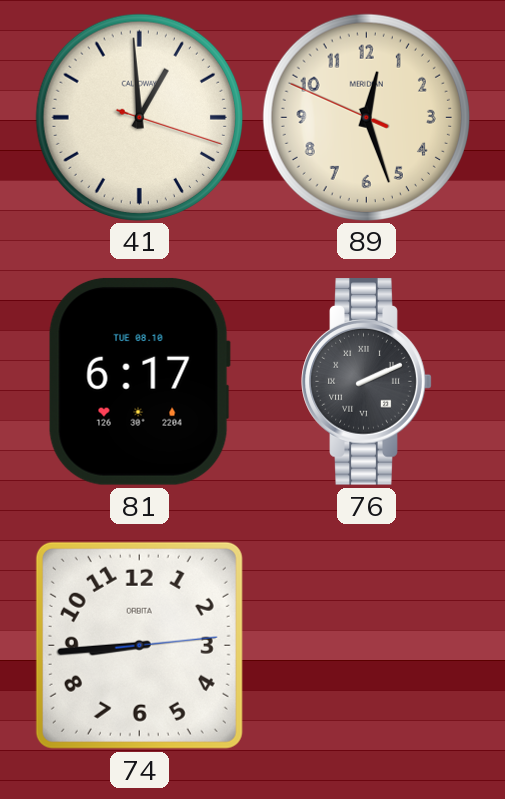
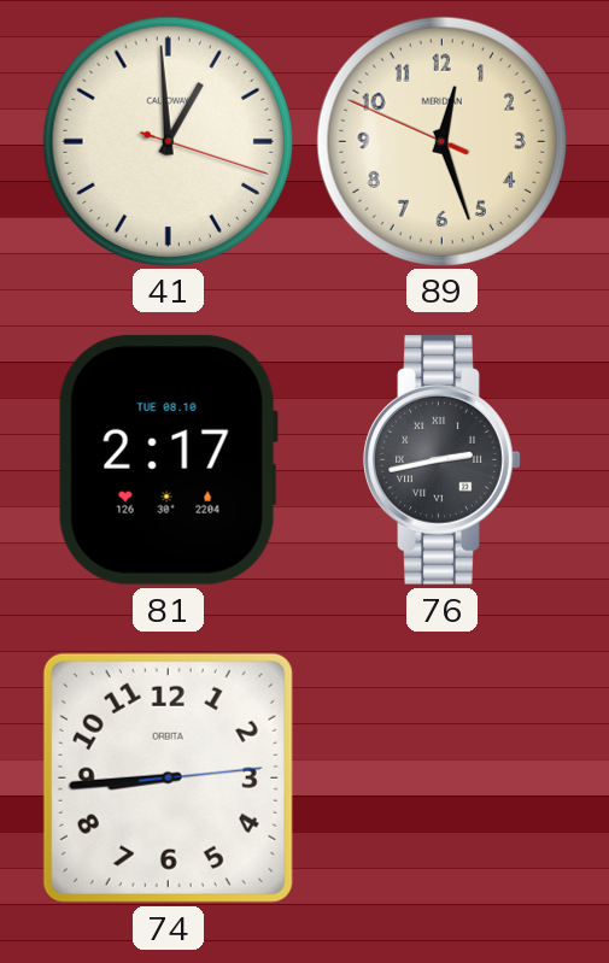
81: 6:17 -> 2:17 (168, 459)
76: 2:11 -> 2:43 (443, 460)
